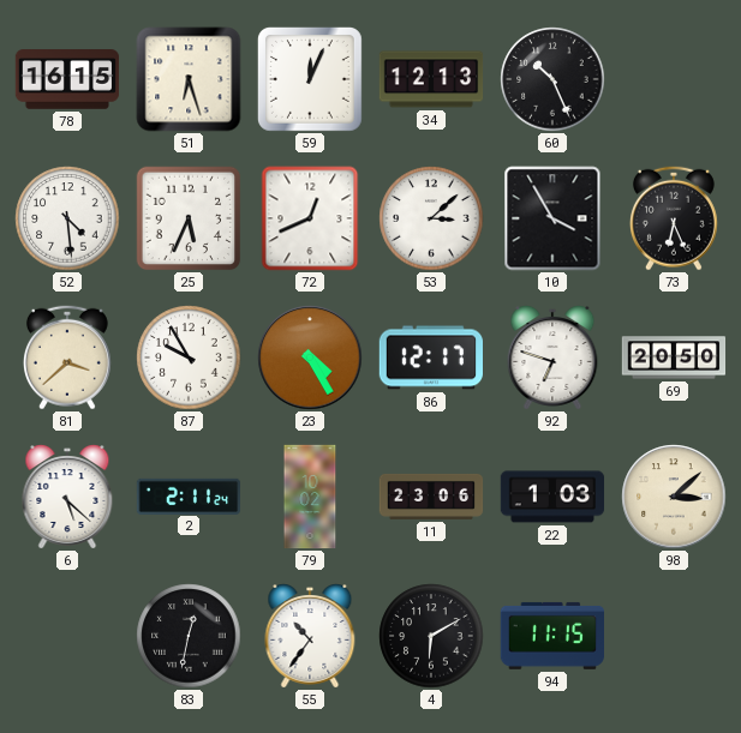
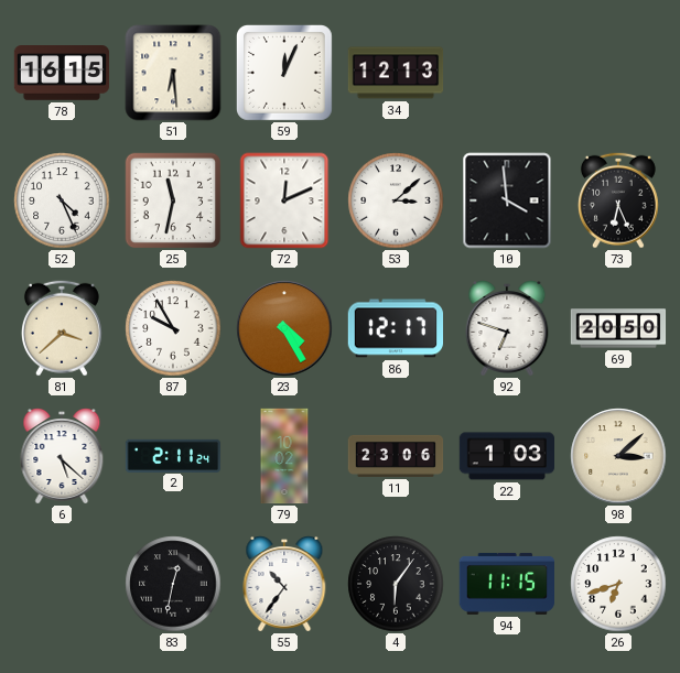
51: 6:27 -> 6:29 (173, 73)
60: 10:26 -> none (552, 79)
52: 4:29 -> 4:26 (62, 200)
25: 5:34 -> 11:32 (173, 200)
72: 12:41 -> 12:11 (284, 200)
10: 3:55 -> 3:59 (507, 200)
4: 6:10 -> 6:06 (396, 584)
26: none -> 6:42 (618, 584)
